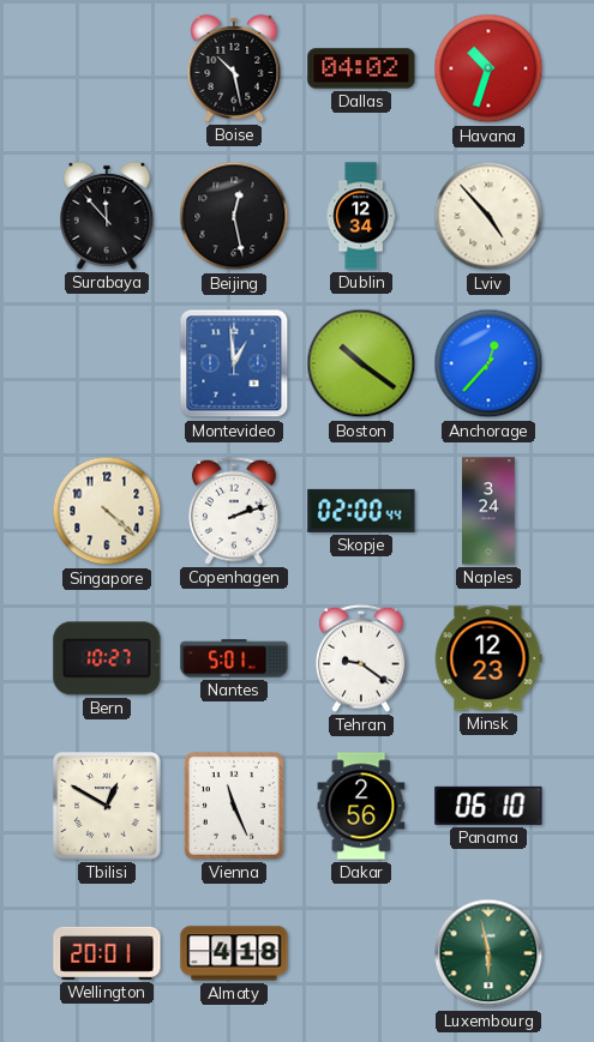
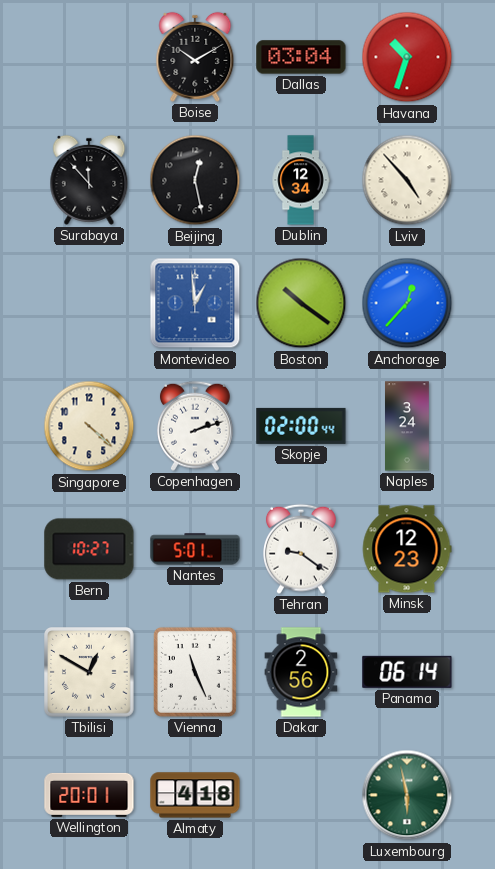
Boise: 10:28 -> 10:10 (195, 57)
Dallas: 04:02 -> 03:04 (301, 57)
Panama: 06:10 -> 06:14 (407, 672)
